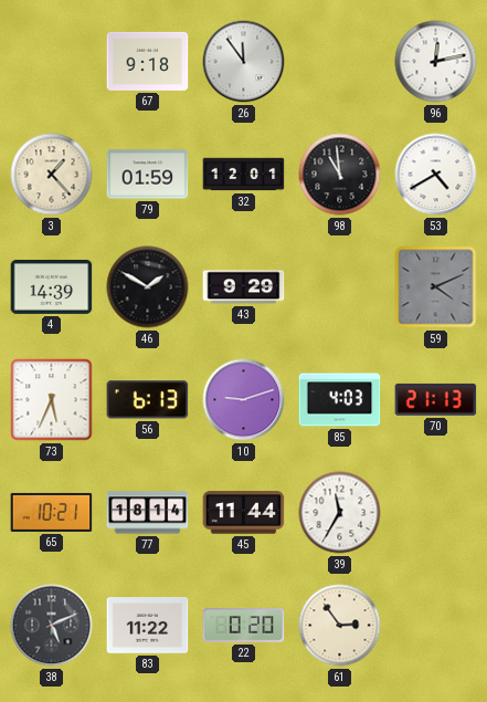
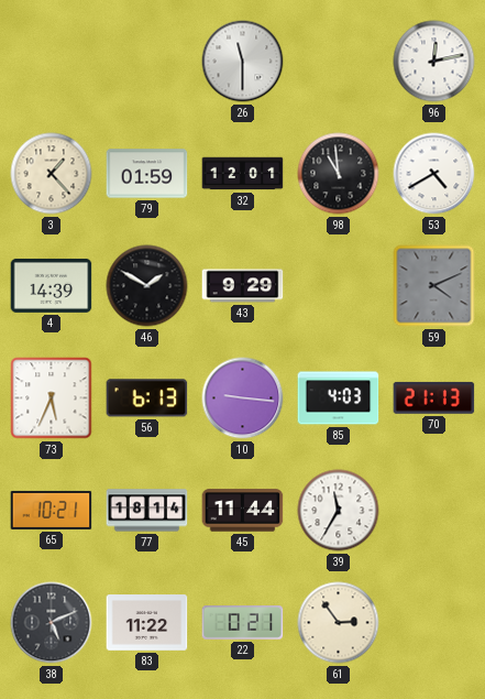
67: 9:18 -> none (148, 61)
26: 11:54 -> 11:30 (243, 62)
10: 9:12 -> 9:16 (243, 398)
22: 0:20 -> 0:21 (243, 623)
